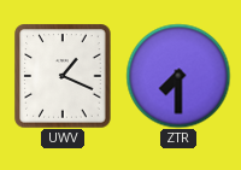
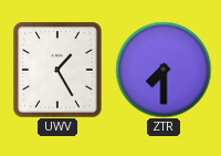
UWV: 1:19 -> 1:25 (57, 70)
